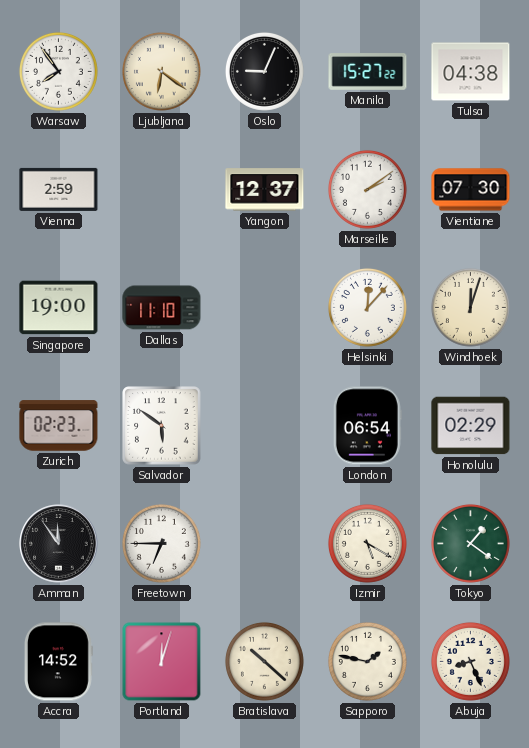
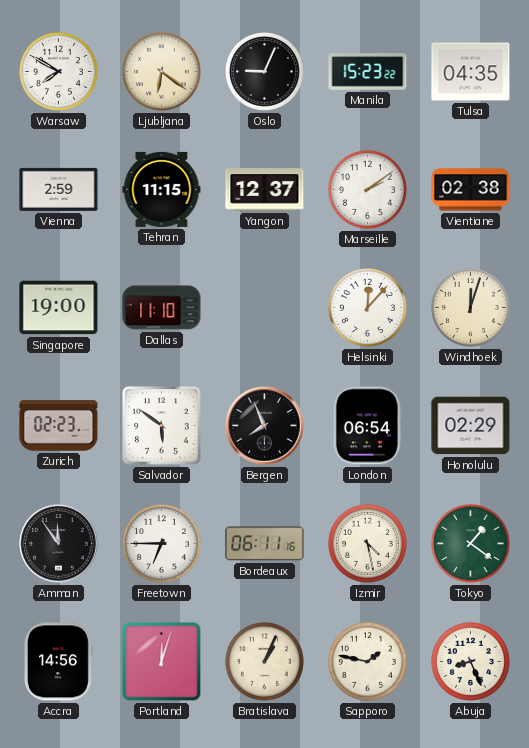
Warsaw: 7:54 -> 7:50 (58, 71)
Manila: 15:27 -> 15:23 (368, 72)
Tulsa: 04:38 -> 04:35 (471, 72)
Tehran: none -> 11:15 (162, 189)
Vientiane: 07:30 -> 02:38 (471, 190)
Bergen: none -> 7:56 (265, 426)
Bordeaux: none -> 06:11 (265, 544)
Izmir: 5:20 -> 4:28 (367, 543)
Accra: 14:52 -> 14:56 (58, 662)
Bratislava: 10:22 -> 1:04 (264, 661)
